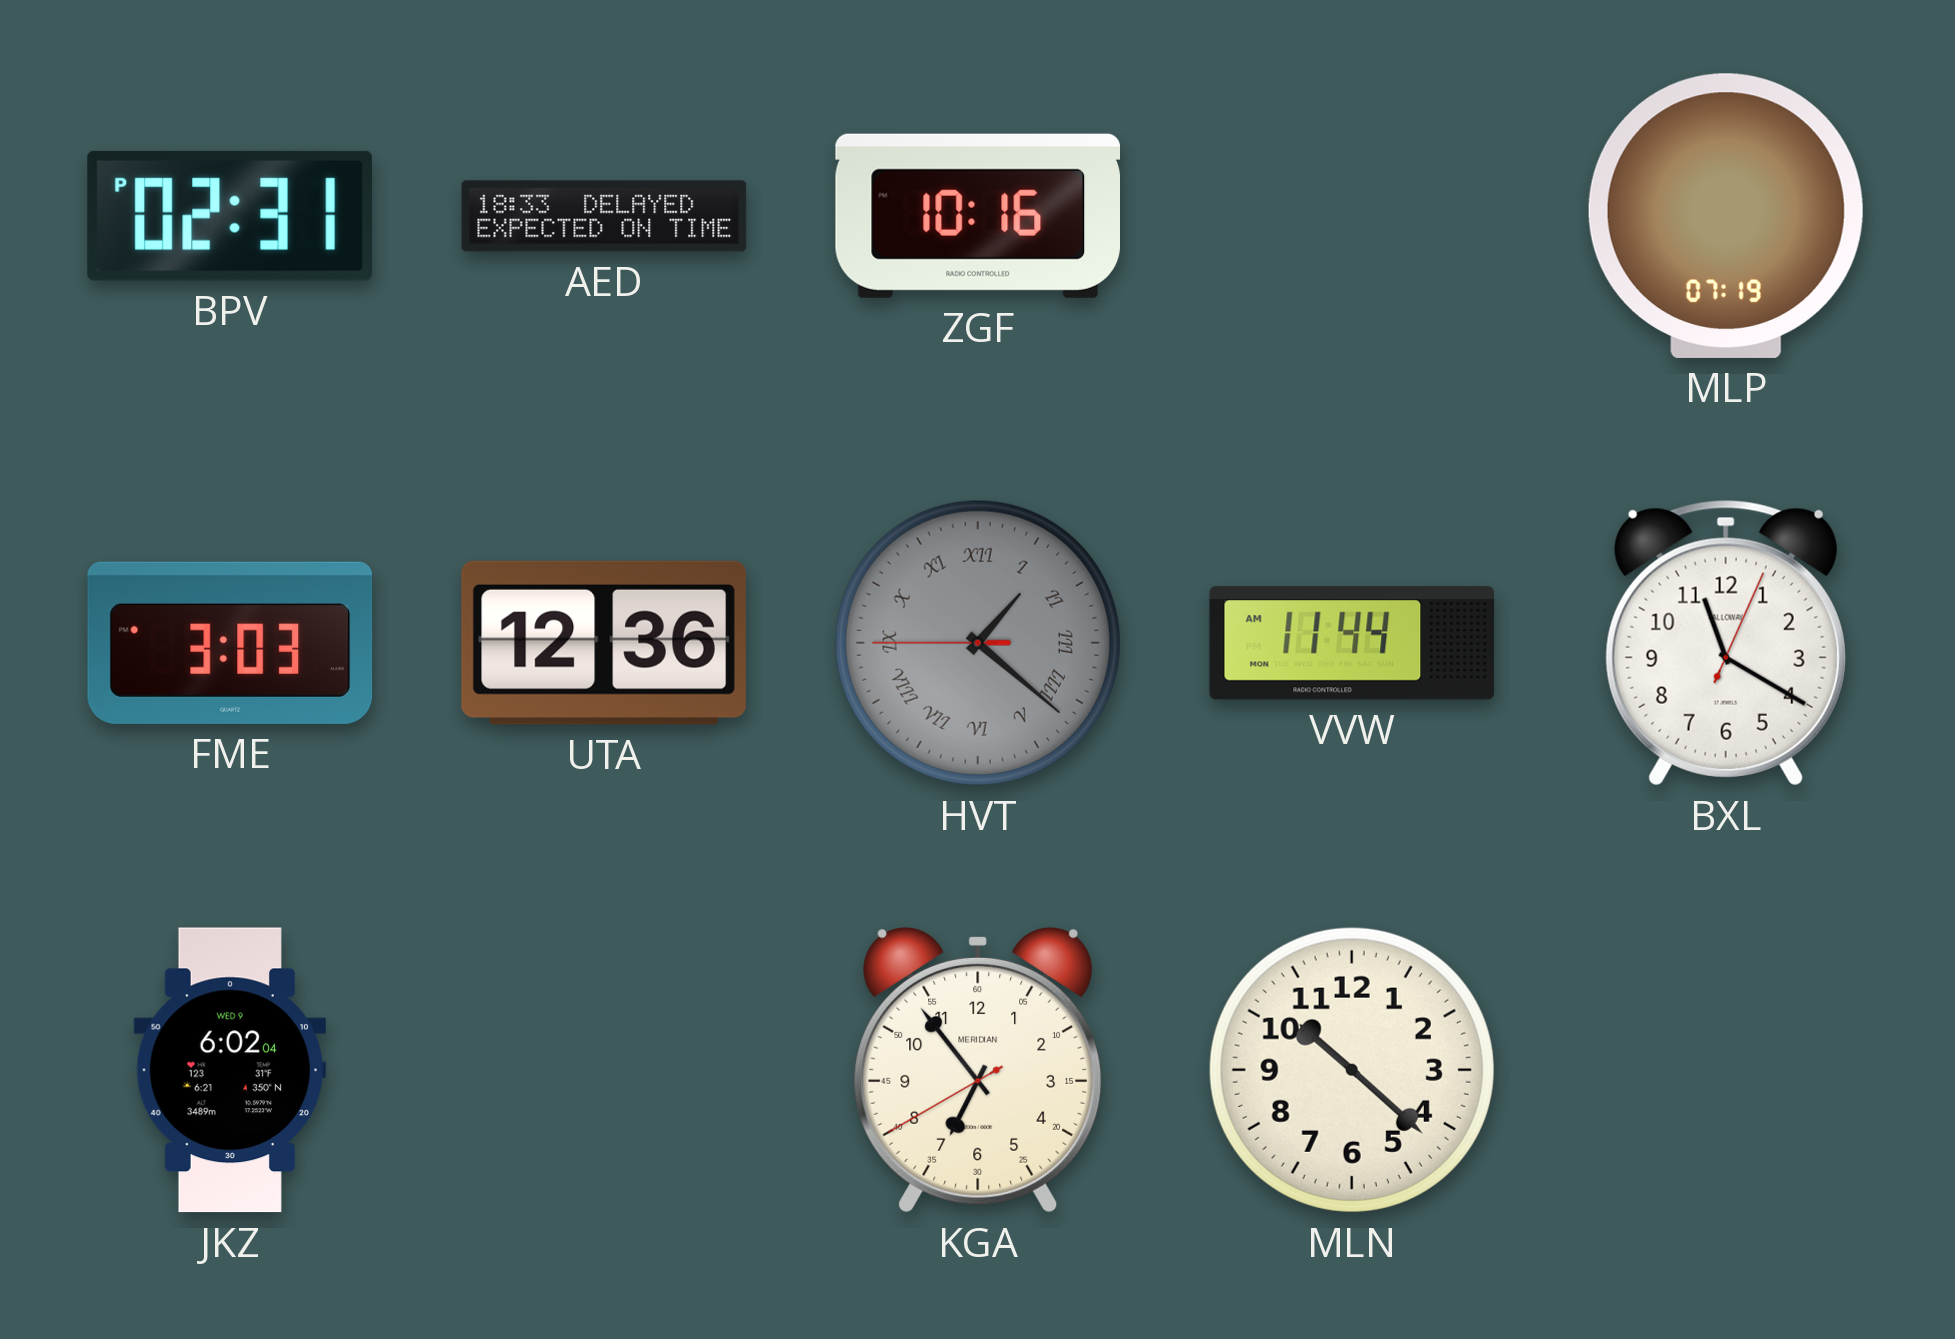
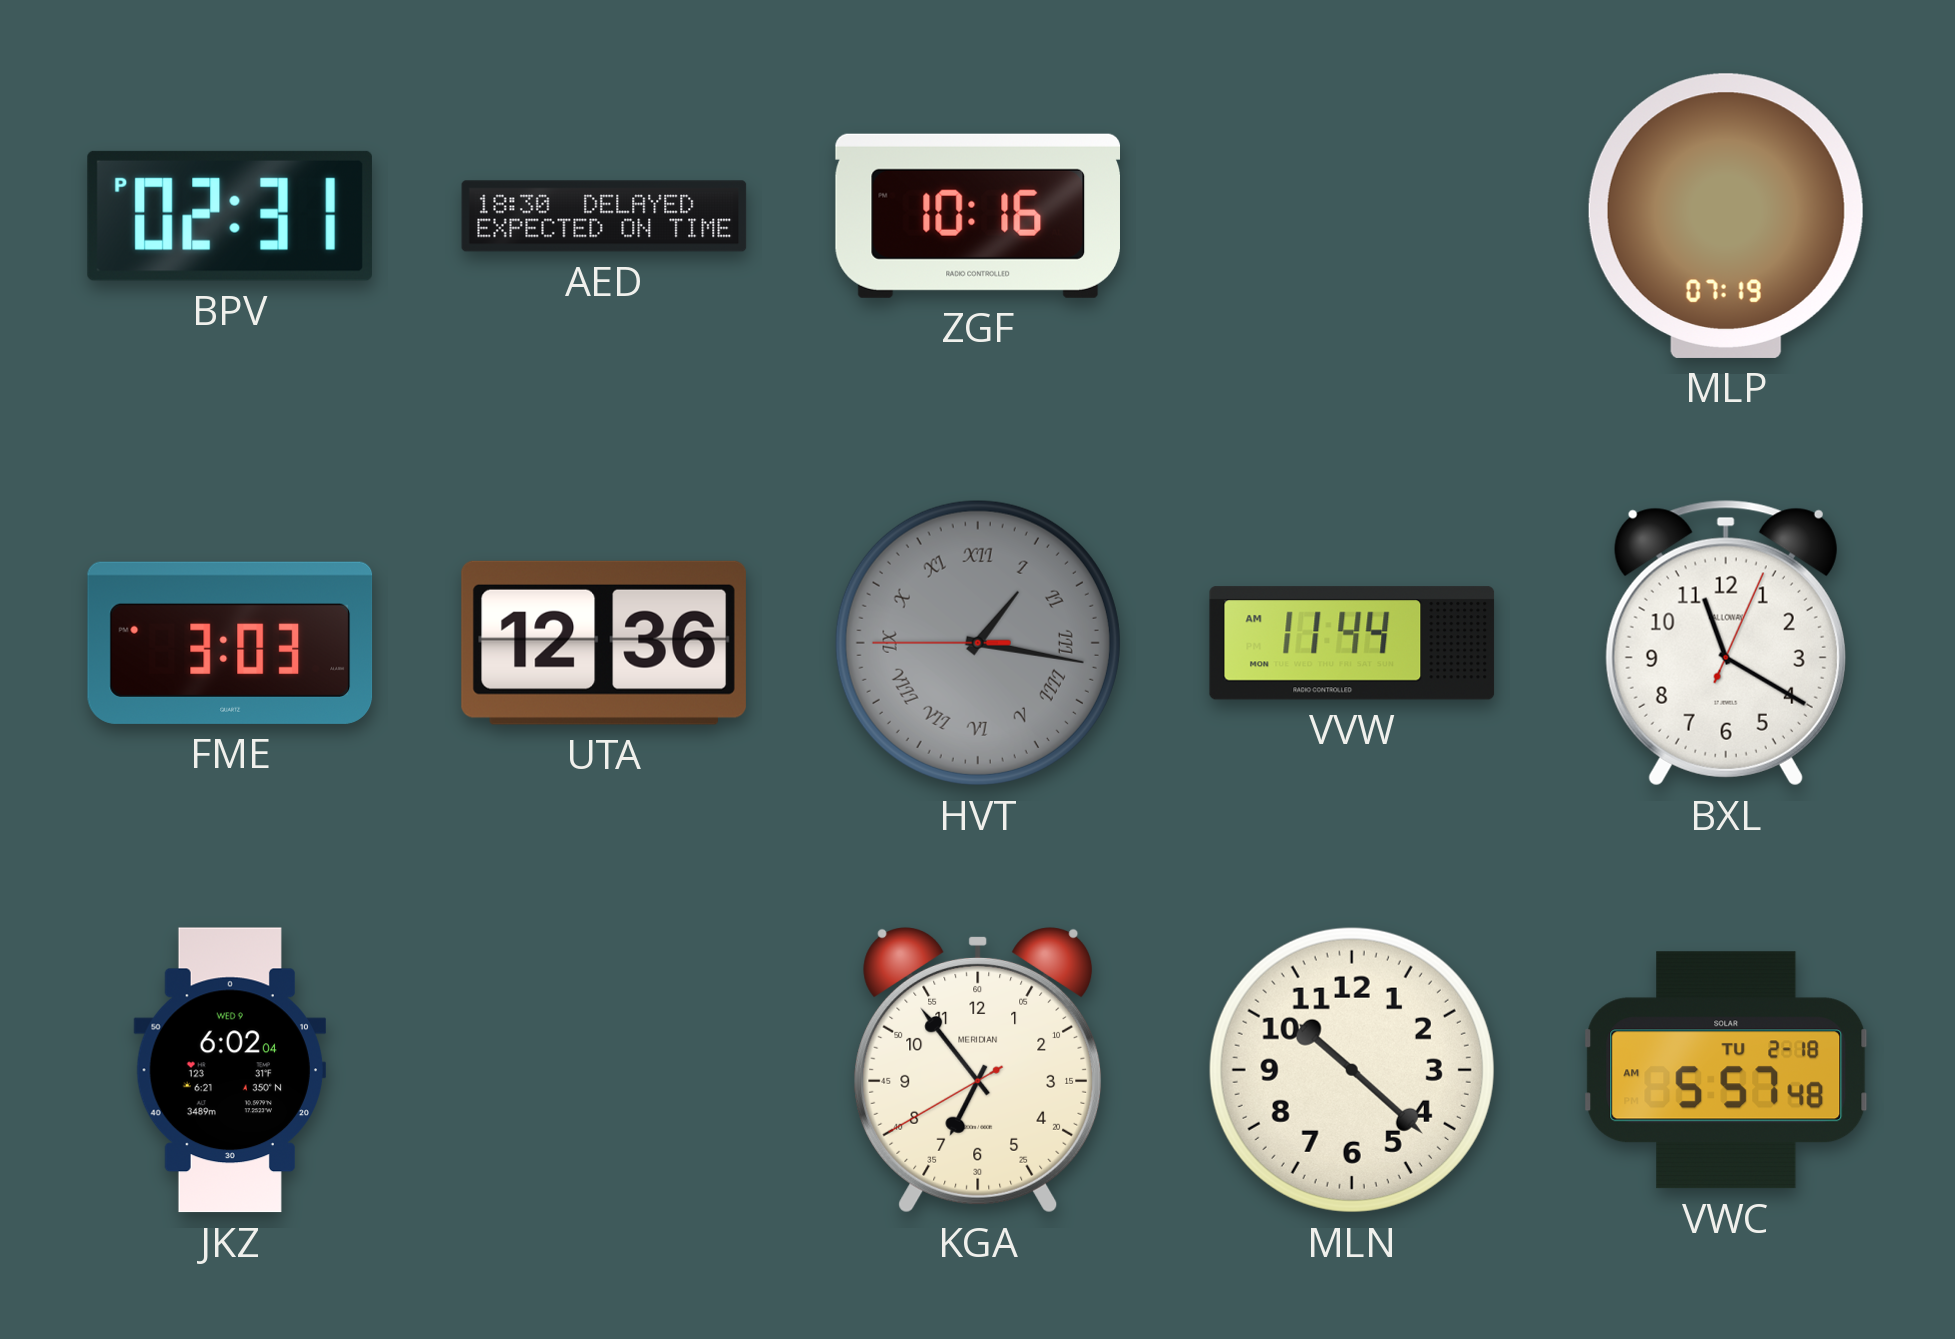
AED: 18:33 -> 18:30 (604, 216)
HVT: 1:21 -> 1:16 (978, 643)
VWC: none -> 5:57 (1726, 1070)
